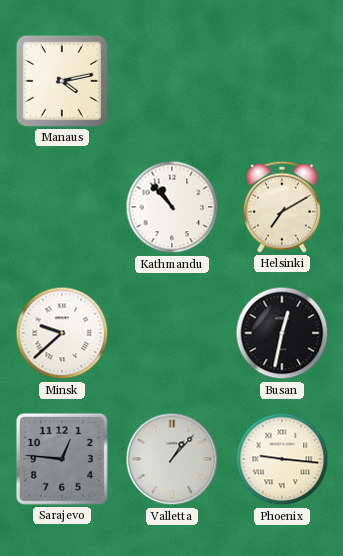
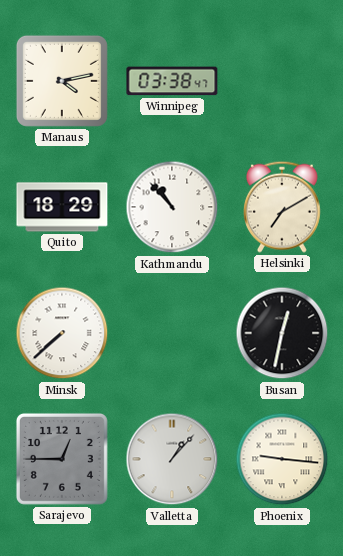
Winnipeg: none -> 03:38 (172, 81)
Quito: none -> 18:29 (62, 207)
Minsk: 9:38 -> 7:38 (62, 333)
Sarajevo: 12:46 -> 12:45 (62, 459)
